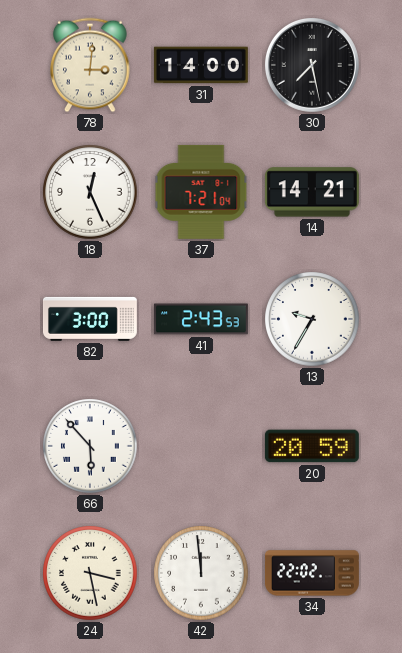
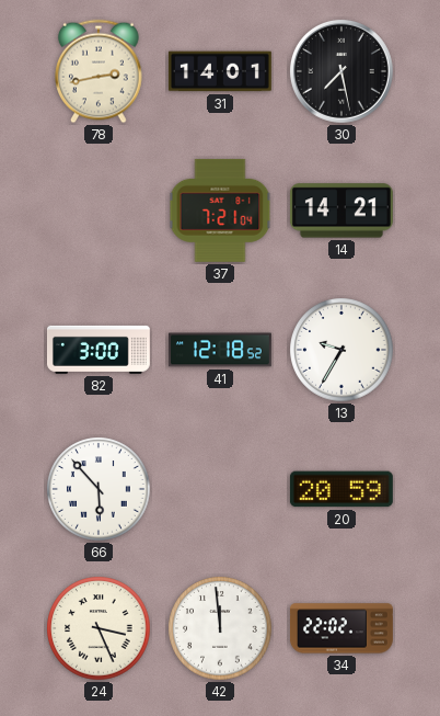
78: 3:01 -> 2:43 (99, 71)
31: 14:00 -> 14:01 (220, 71)
18: 12:26 -> none (90, 192)
41: 2:43 -> 12:18 (220, 350)
24: 3:28 -> 3:26 (99, 628)
